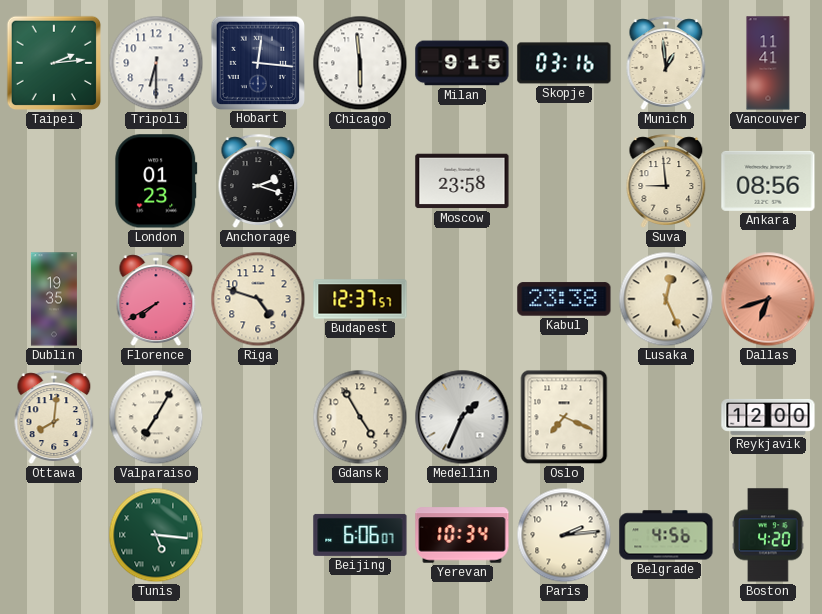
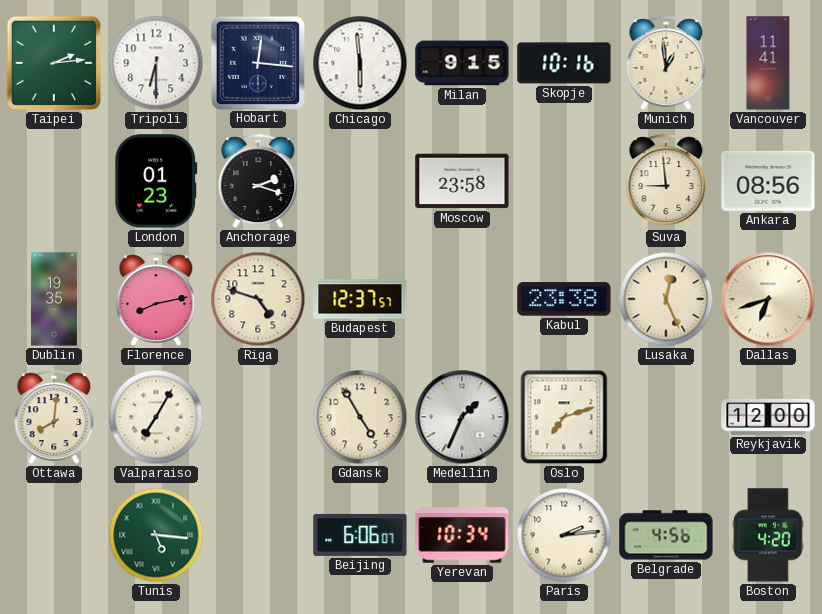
Skopje: 03:16 -> 10:16 (564, 63)
Florence: 7:40 -> 8:13 (156, 299)
Dallas dial: salmon -> cream (768, 299)
Oslo: 7:19 -> 7:12 (564, 417)
